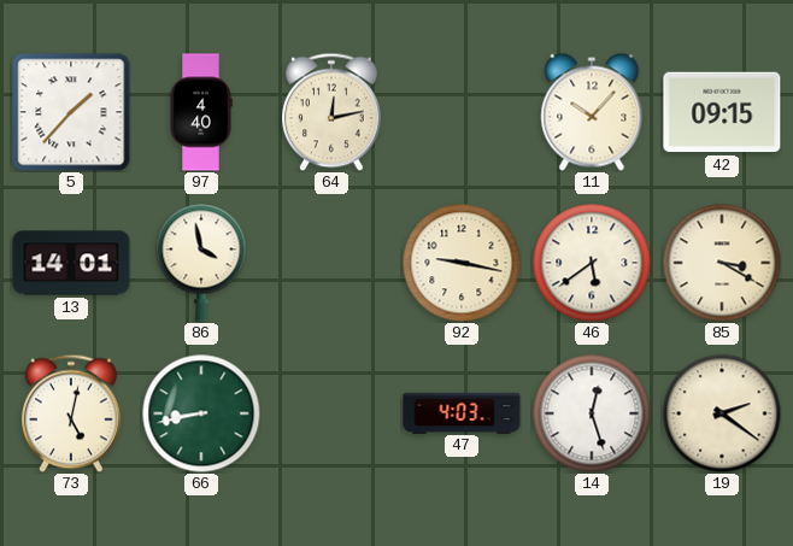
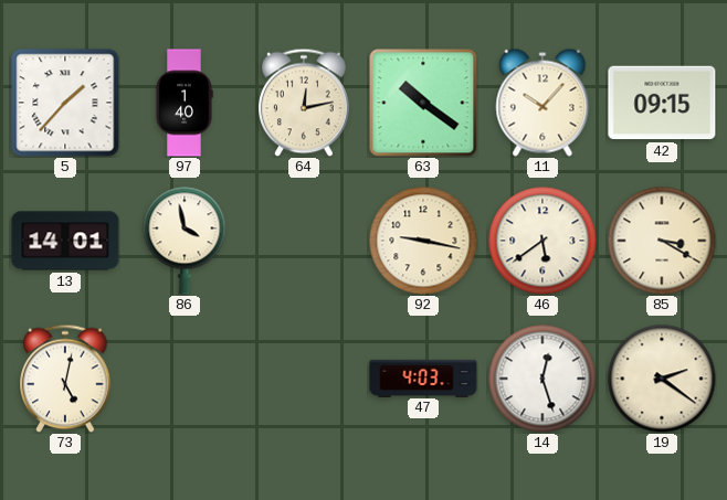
97: 4:40 -> 1:40 (185, 103)
63: none -> 10:21 (423, 103)
66: 8:43 -> none (201, 413)
